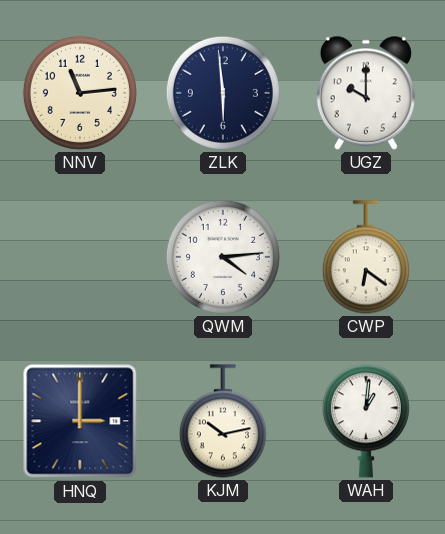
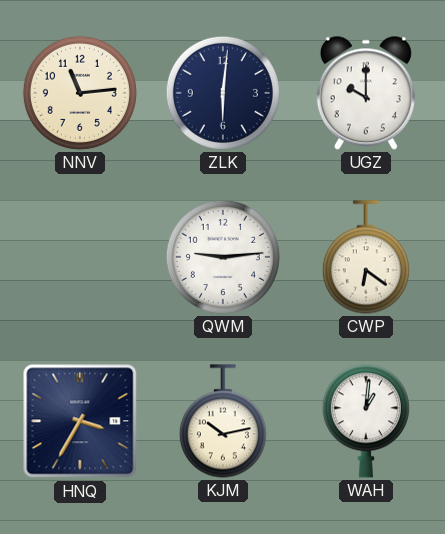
ZLK: 5:59 -> 6:01 (223, 93)
QWM: 4:14 -> 9:14 (223, 257)
HNQ: 3:00 -> 3:35 (80, 421)
